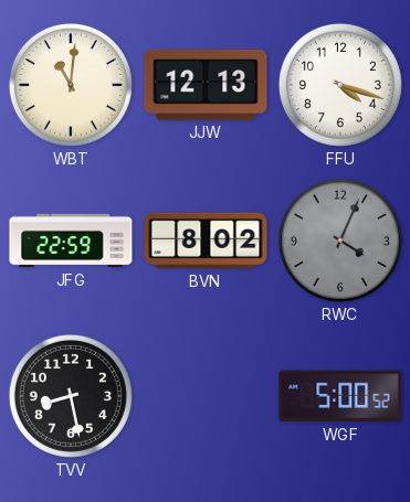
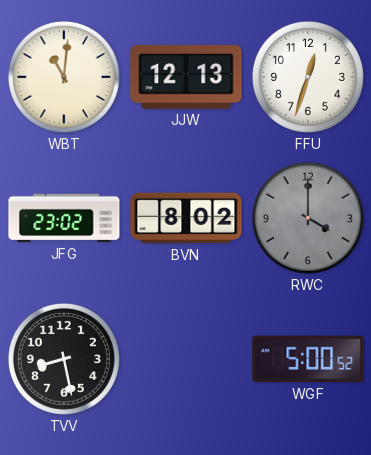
FFU: 4:18 -> 12:33 (308, 77)
JFG: 22:59 -> 23:02 (64, 218)
RWC: 4:04 -> 4:00 (308, 218)
